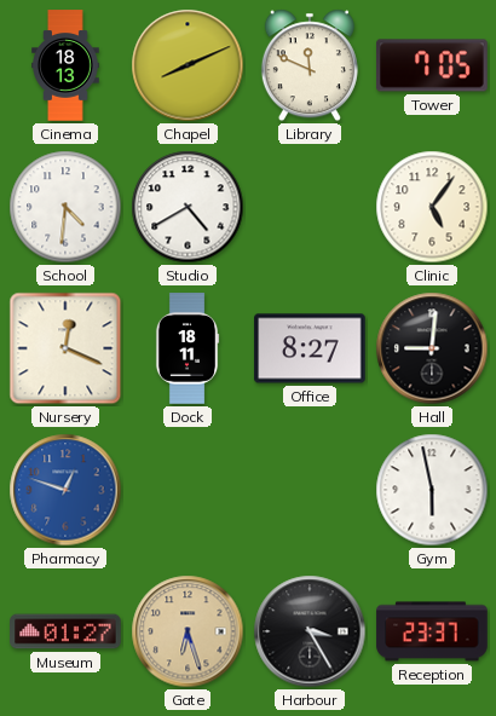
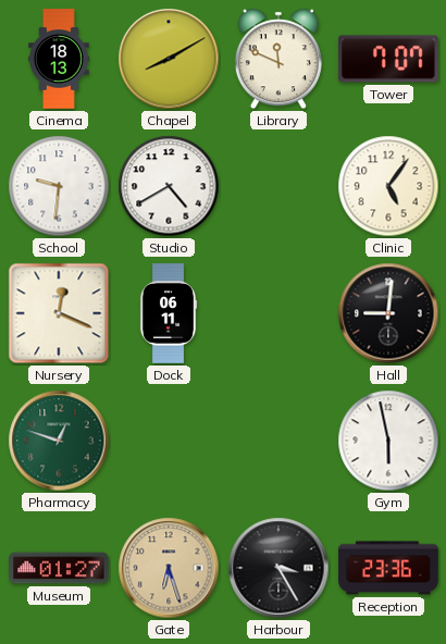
Chapel: 8:11 -> 8:10 (169, 59)
Tower: 7:05 -> 7:07 (388, 59)
School: 4:31 -> 9:31 (59, 186)
Dock: 18:11 -> 06:11 (169, 313)
Office: 8:27 -> none (310, 348)
Pharmacy dial: blue -> green (59, 441)
Reception: 23:37 -> 23:36 (388, 568)
